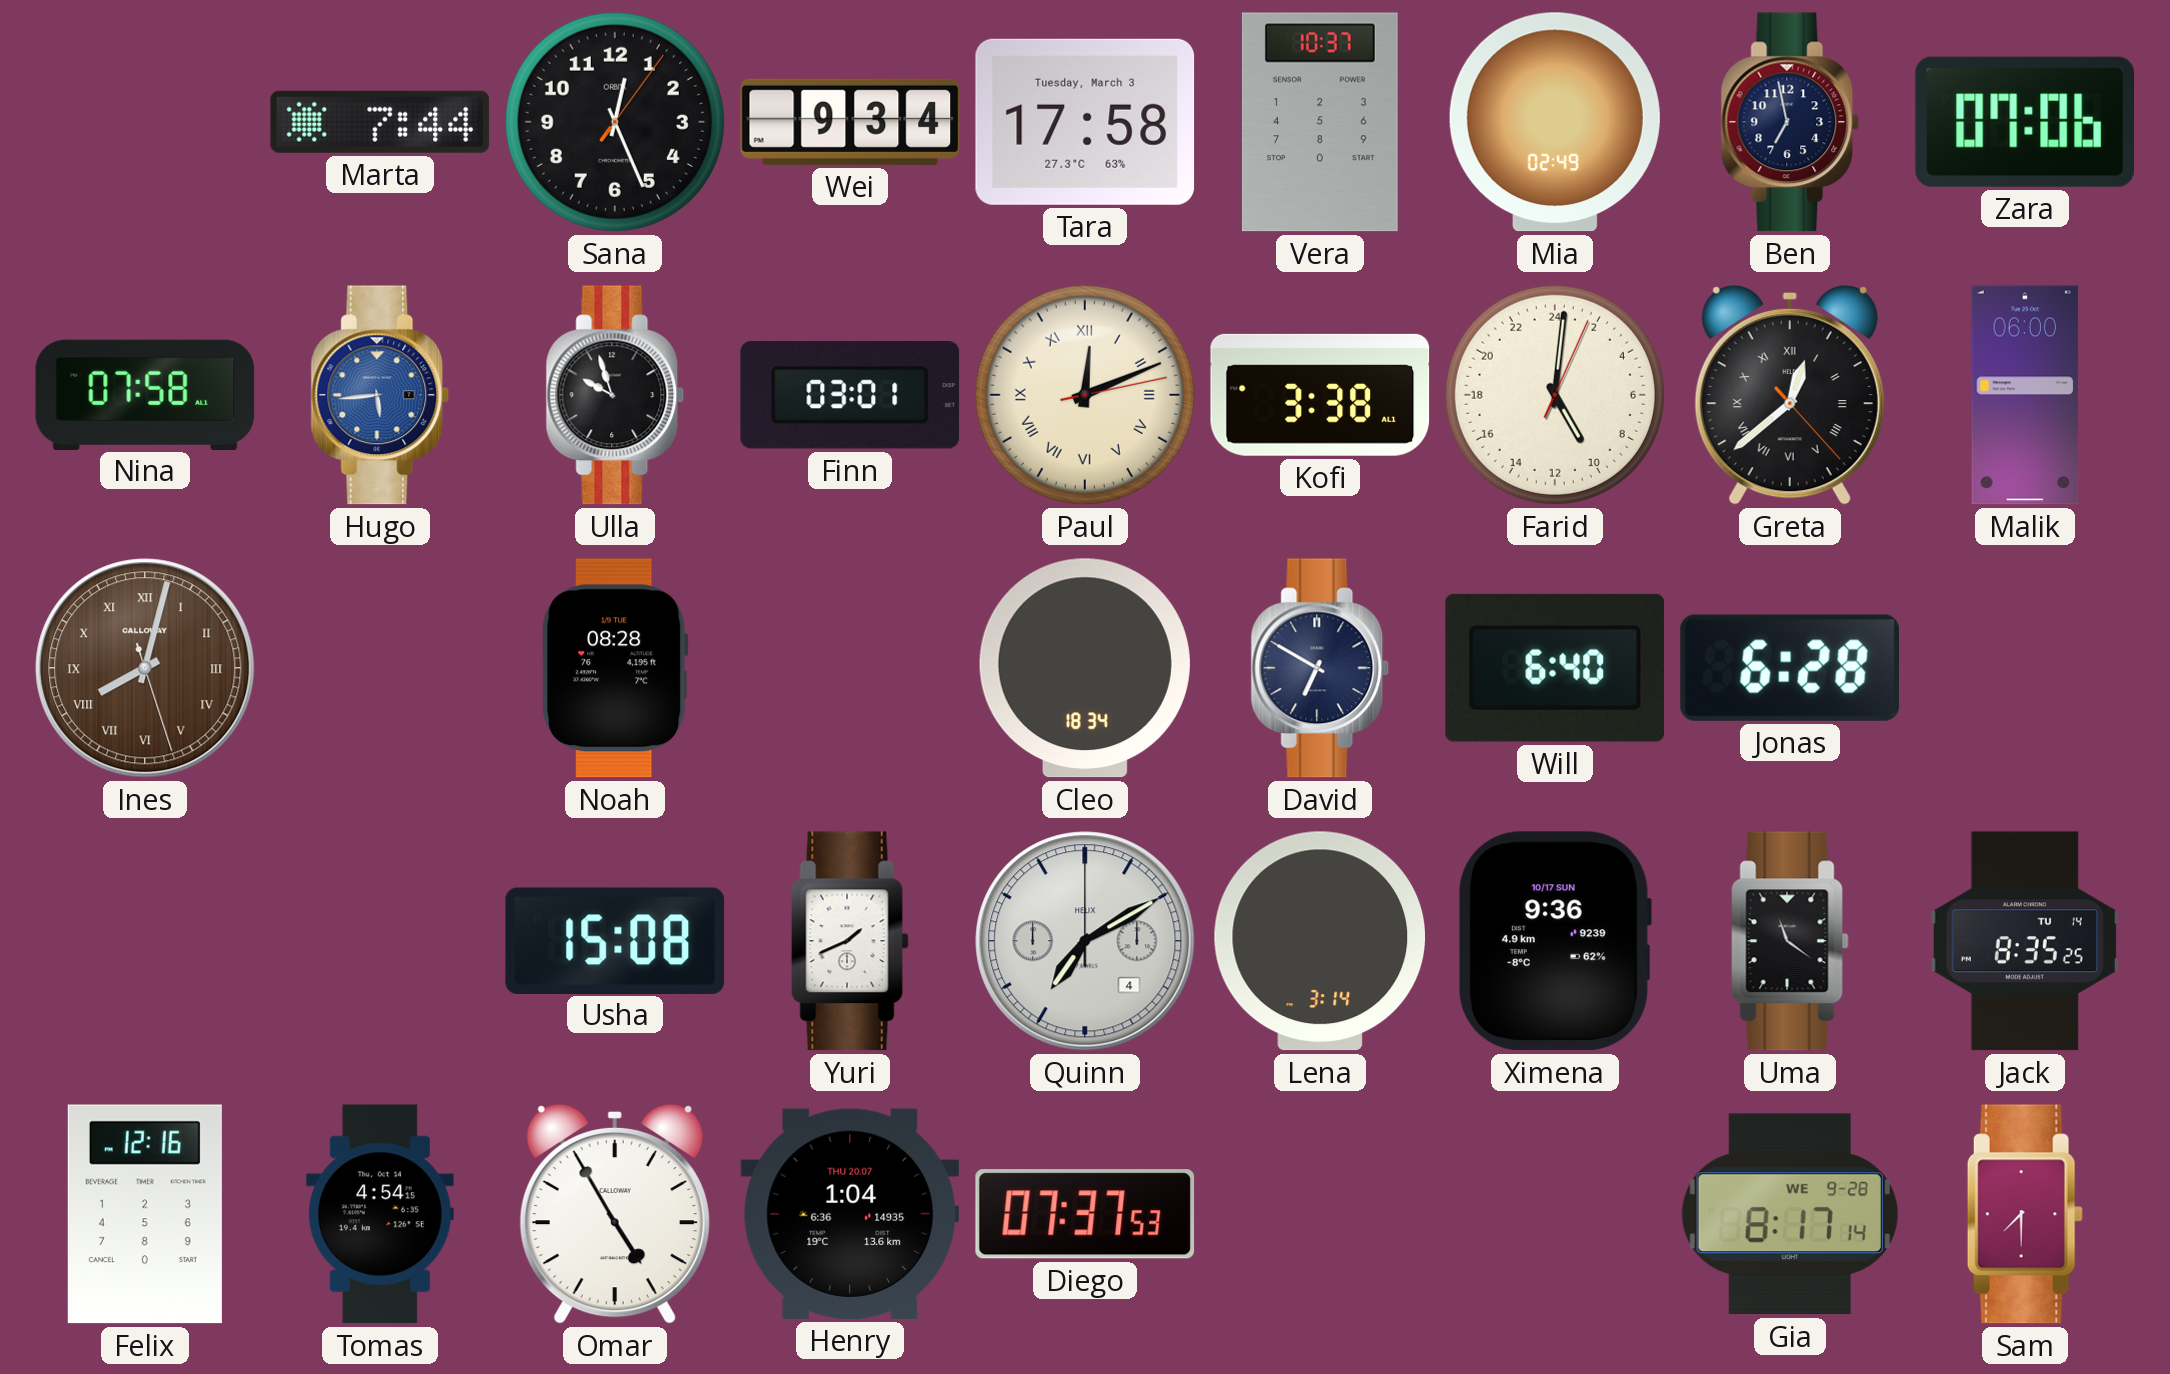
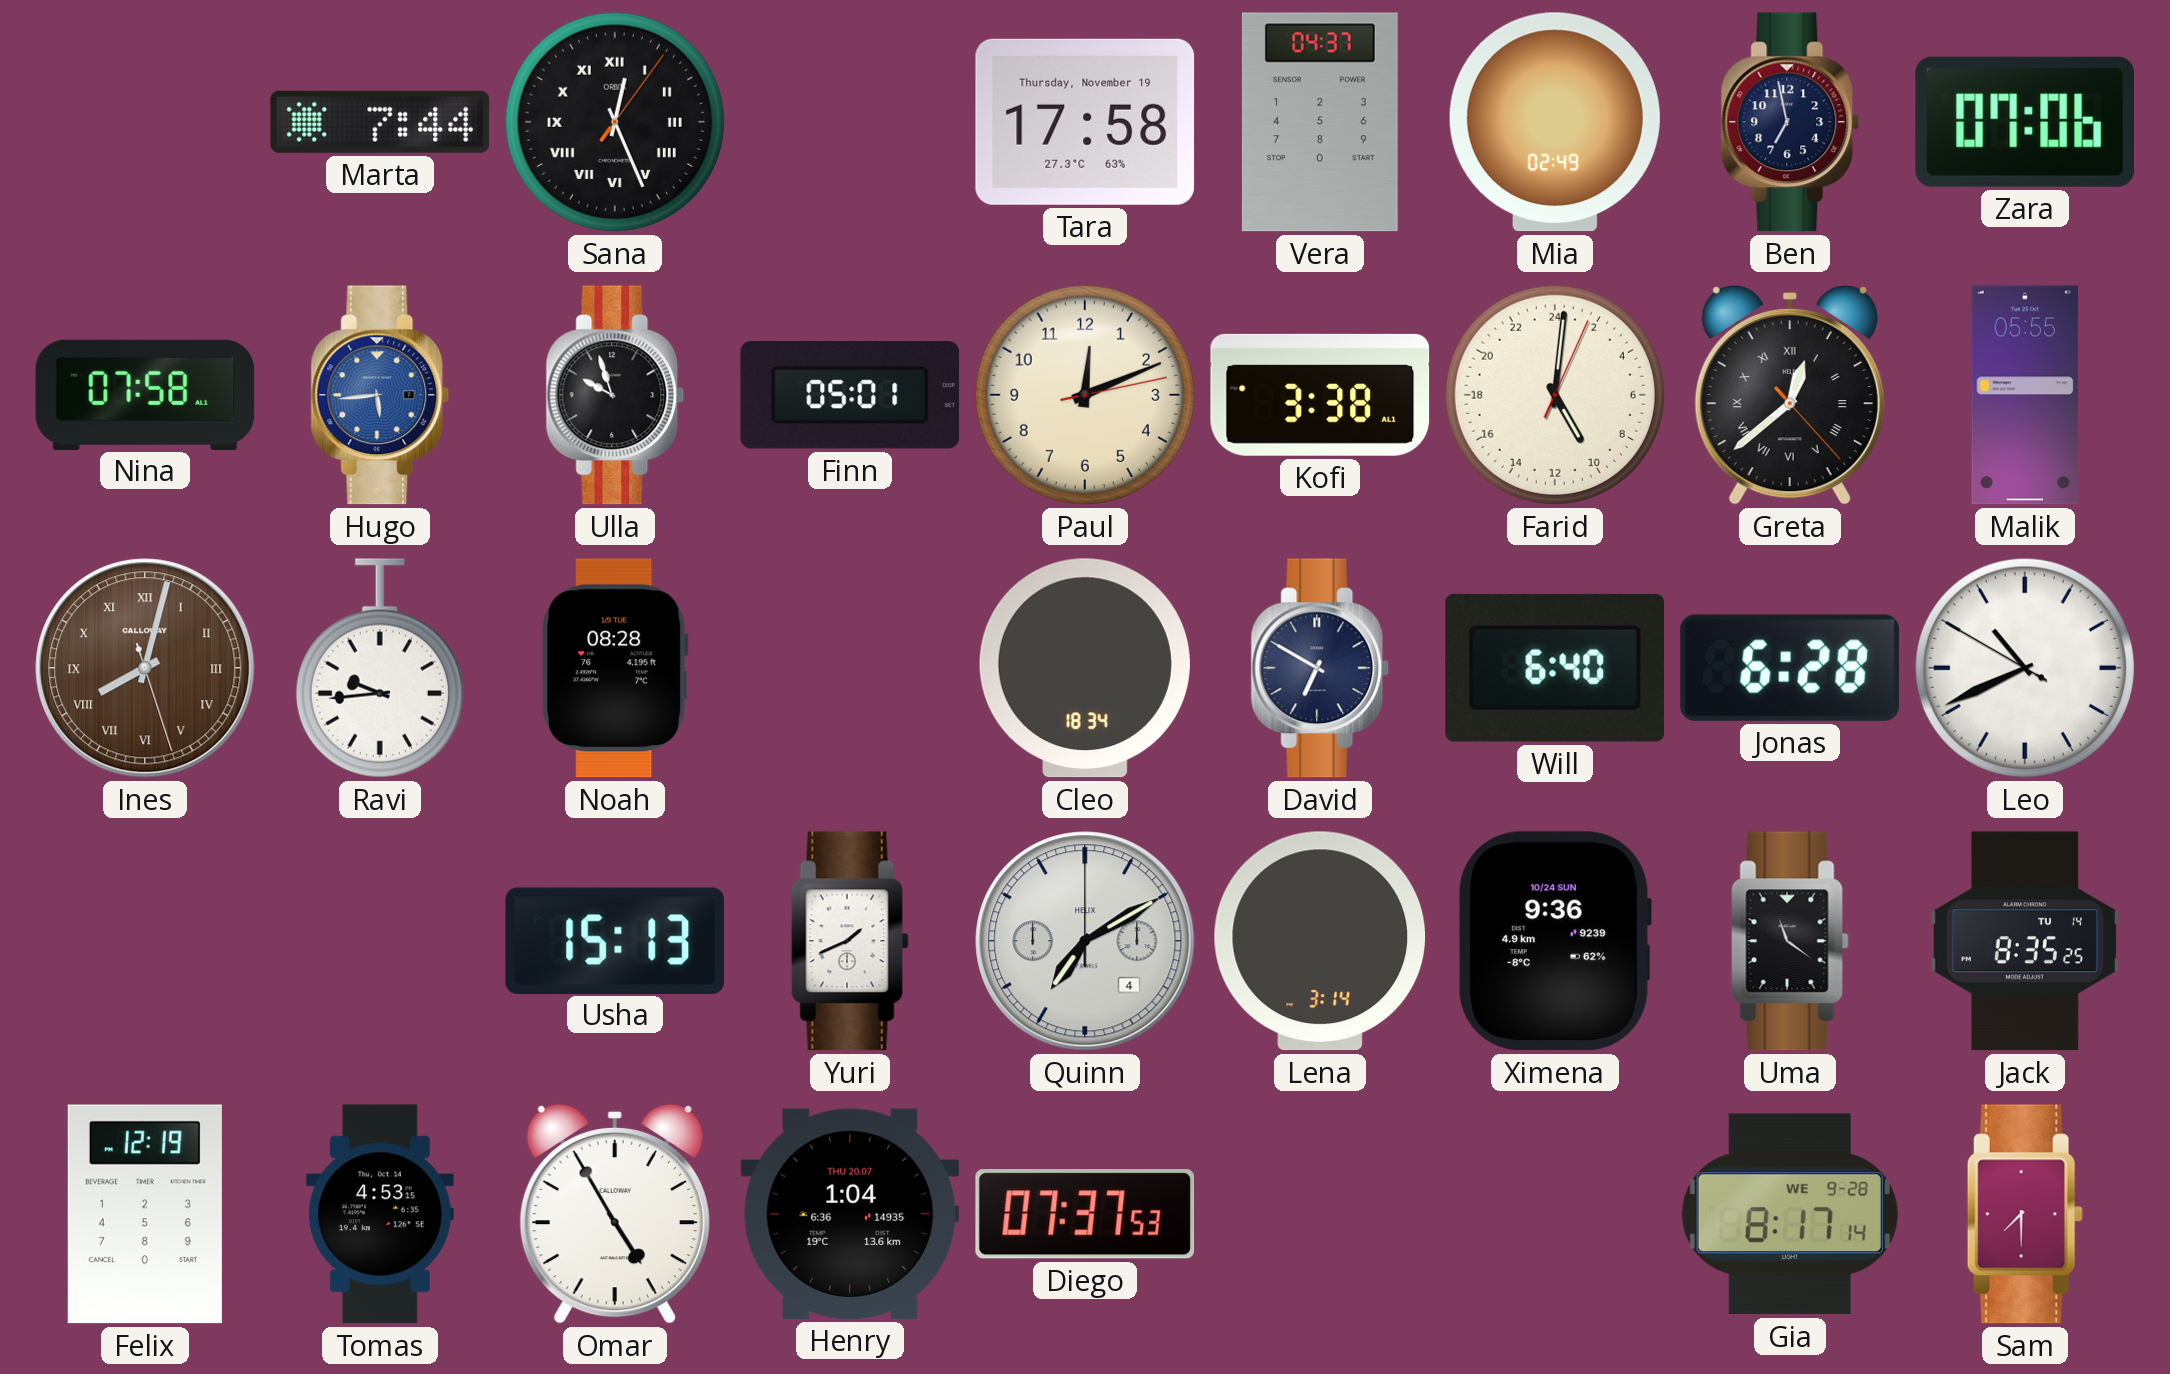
Sana numerals: Arabic -> Roman (615, 122)
Wei: 9:34 -> none (850, 122)
Tara date: Tuesday, March 3 -> Thursday, November 19 (1085, 122)
Vera: 10:37 -> 04:37 (1320, 122)
Finn: 03:01 -> 05:01 (850, 395)
Paul numerals: Roman -> Arabic (1085, 395)
Malik: 06:00 -> 05:55 (2025, 395)
Ravi: none -> 9:44 (380, 668)
Leo: none -> 10:40 (2025, 668)
Usha: 15:08 -> 15:13 (615, 940)
Ximena date: 10/17 SUN -> 10/24 SUN (1554, 941)
Felix: 12:16 -> 12:19 (145, 1214)
Tomas: 4:54 -> 4:53 (380, 1214)
